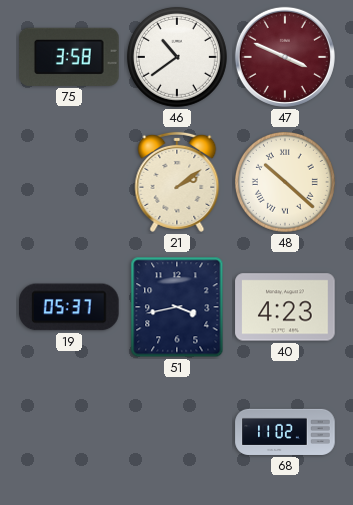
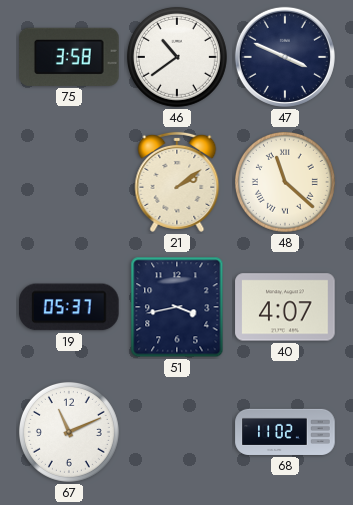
47 dial: burgundy -> navy (285, 57)
48: 10:22 -> 11:22 (285, 182)
40: 4:23 -> 4:07 (285, 307)
67: none -> 11:11 (69, 432)
